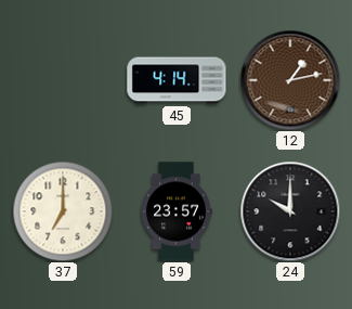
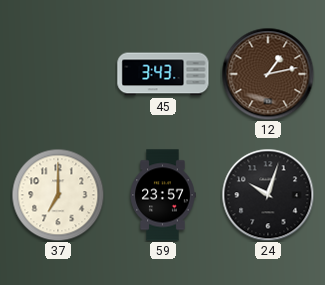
45: 4:14 -> 3:43 (163, 74)
24: 10:00 -> 10:03 (268, 195)
